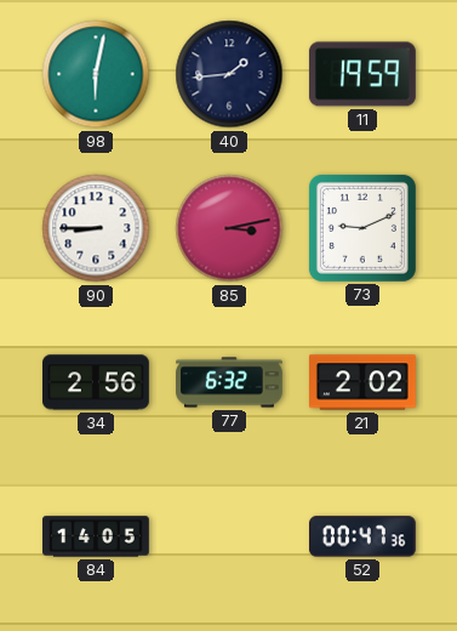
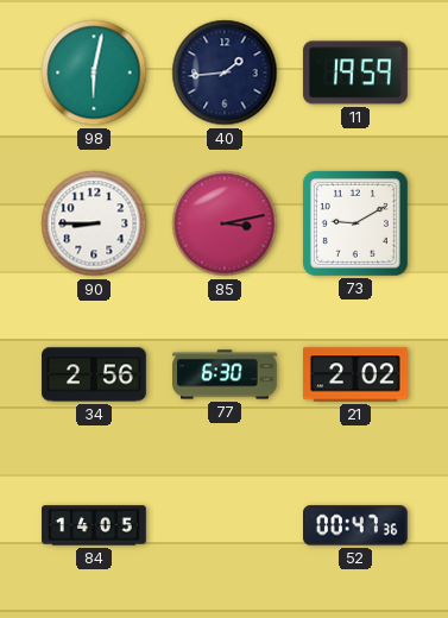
73: 9:11 -> 9:10 (355, 223)
77: 6:32 -> 6:30 (226, 374)
